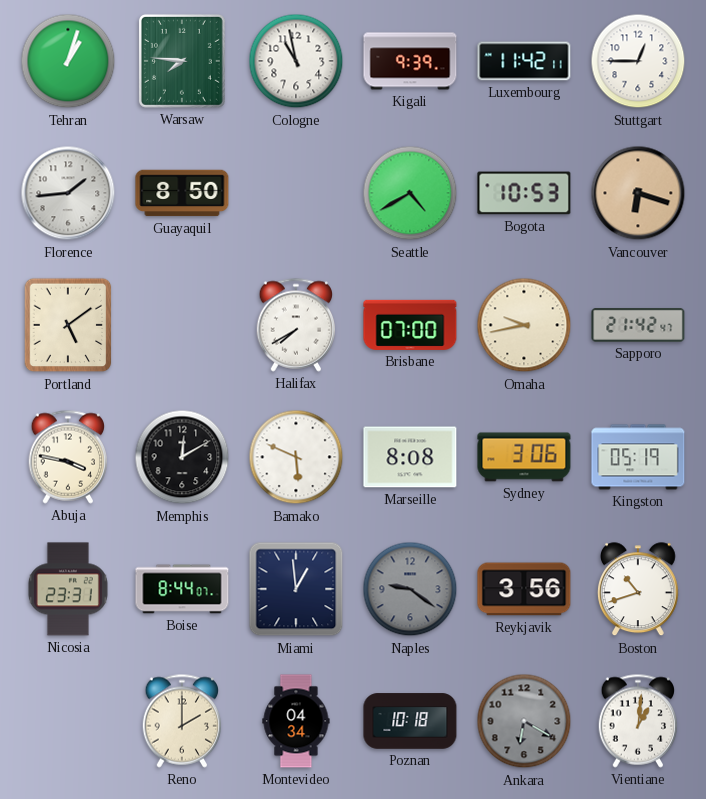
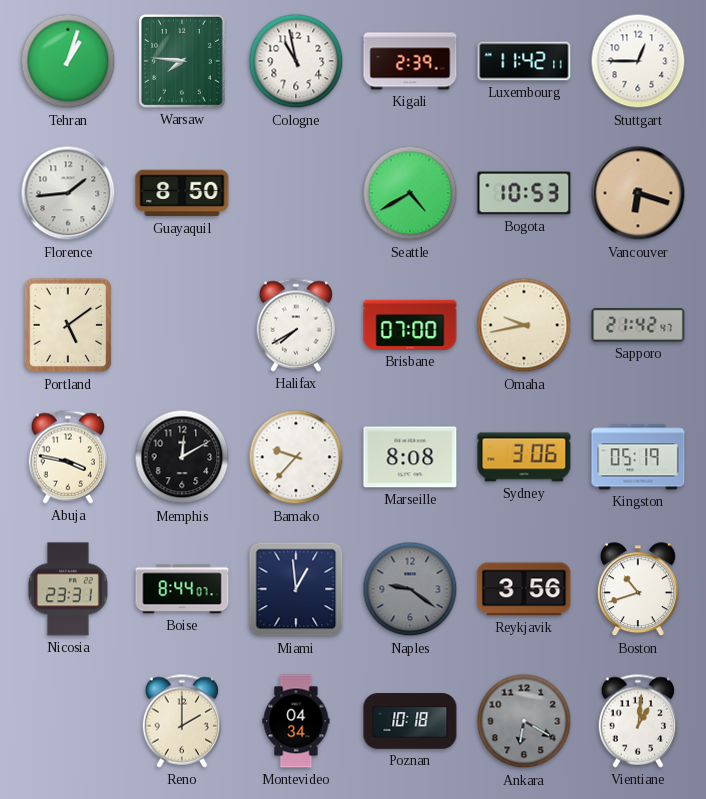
Kigali: 9:39 -> 2:39 (410, 61)
Bamako: 5:49 -> 9:37 (296, 457)
